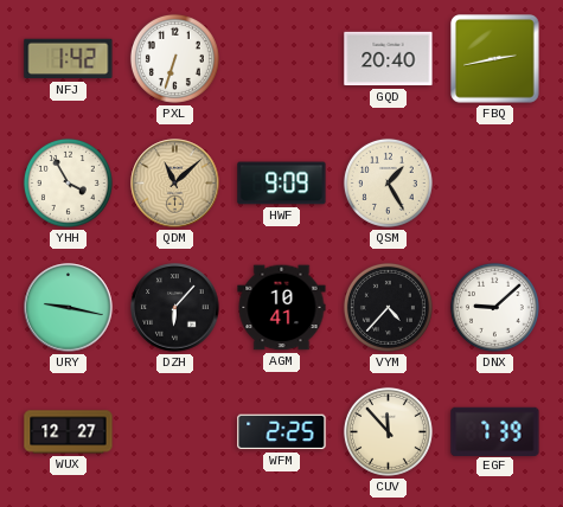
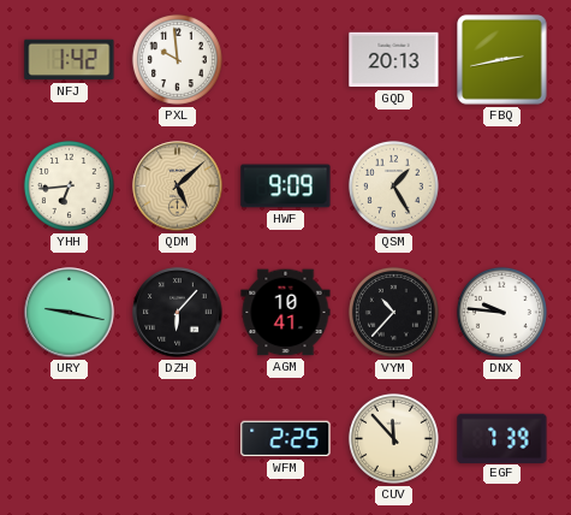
PXL: 6:33 -> 9:59 (177, 59)
GQD: 20:40 -> 20:13 (394, 60)
YHH: 3:55 -> 6:44 (69, 185)
QDM: 11:08 -> 5:08 (178, 187)
VYM: 4:37 -> 10:37 (393, 312)
DNX: 9:08 -> 9:46 (501, 312)
WUX: 12:27 -> none (69, 432)
